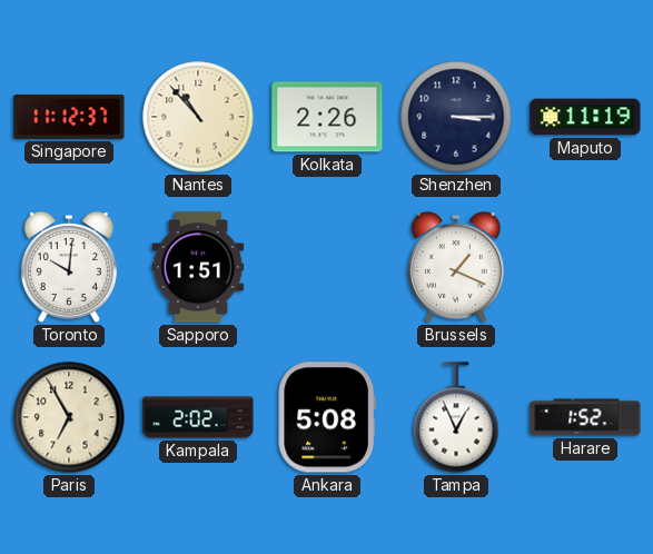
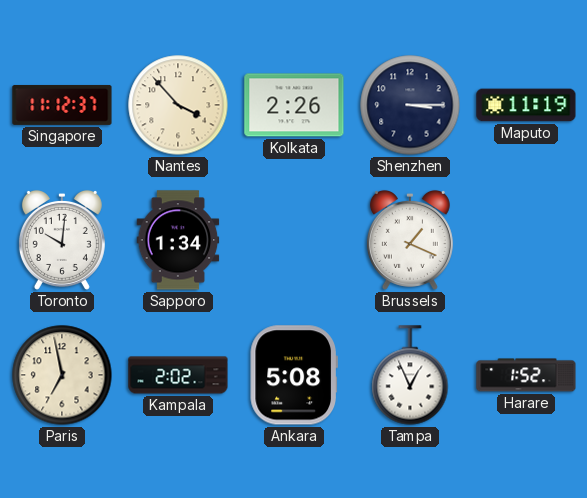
Nantes: 10:53 -> 3:53 (178, 105)
Sapporo: 1:51 -> 1:34 (178, 240)
Paris: 6:55 -> 6:58 (62, 375)
